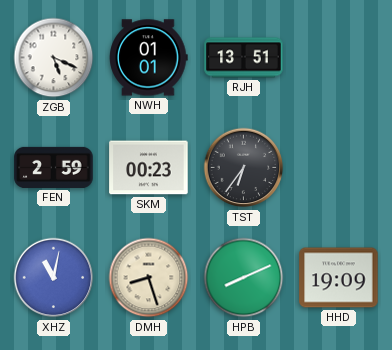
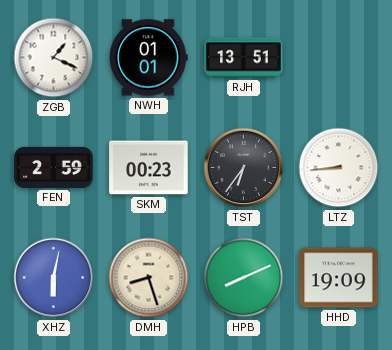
ZGB: 5:19 -> 1:19 (54, 58)
LTZ: none -> 8:44 (339, 168)
XHZ: 11:02 -> 6:02 (54, 278)
